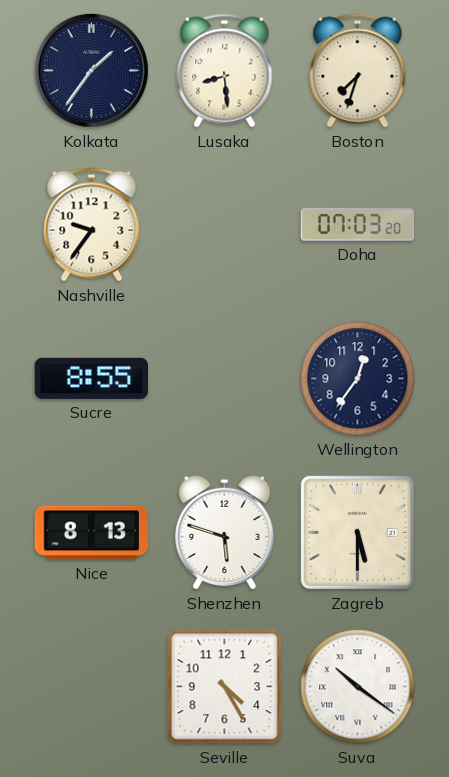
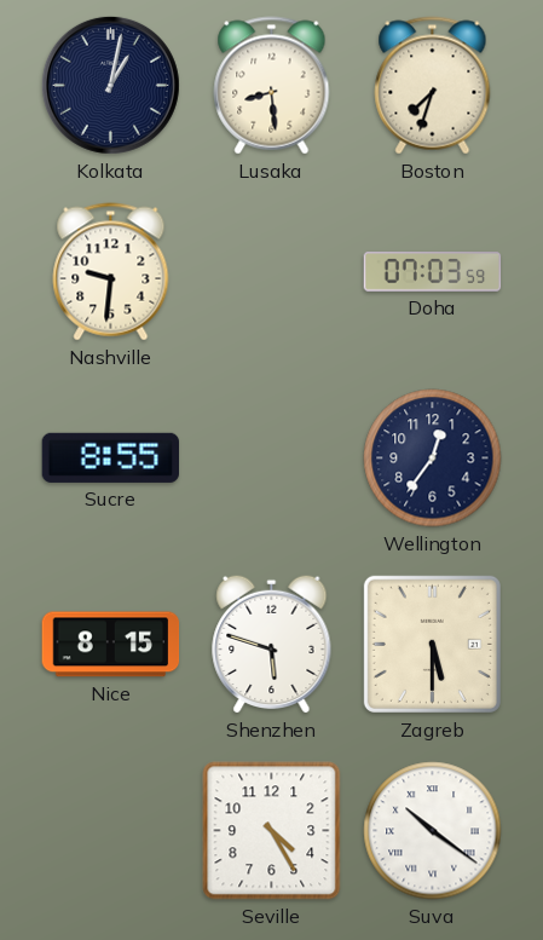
Kolkata: 1:36 -> 1:02 (110, 85)
Nashville: 9:36 -> 9:31 (111, 272)
Doha: 07:03:20 -> 07:03:59 (433, 272)
Nice: 8:13 -> 8:15 (111, 645)
